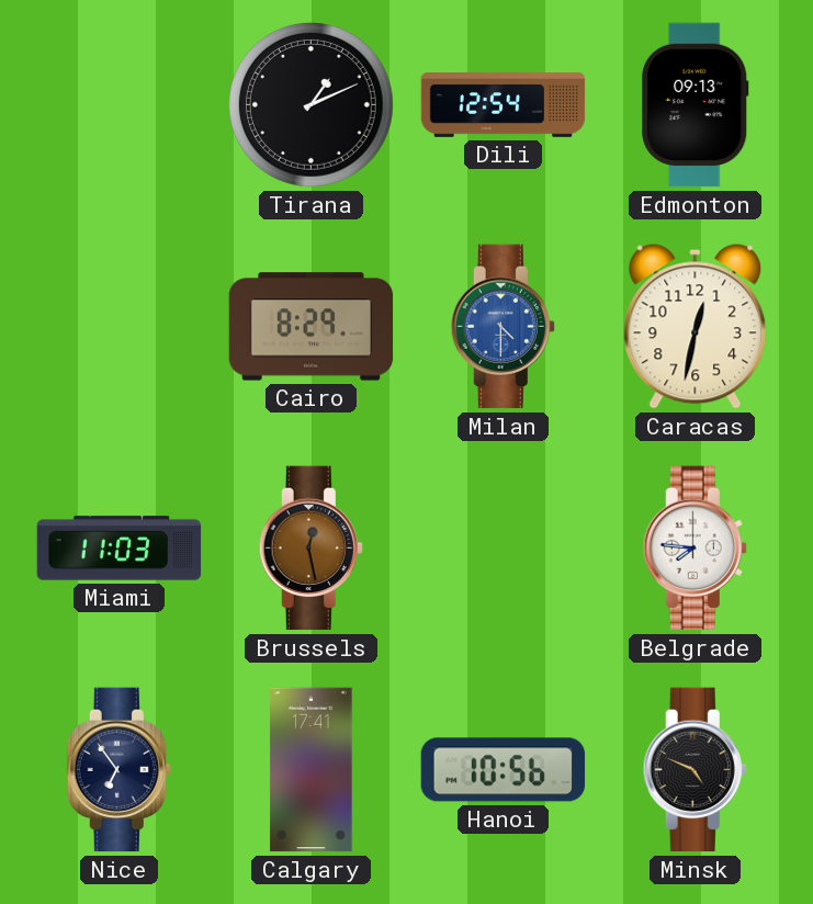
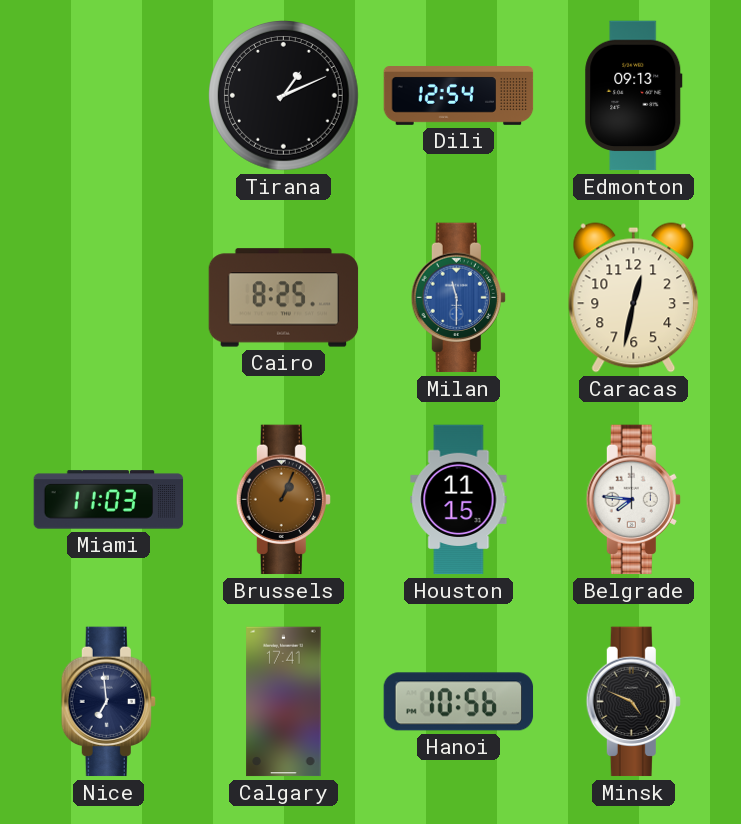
Cairo: 8:29 -> 8:25 (284, 298)
Milan: 4:30 -> 11:30 (458, 298)
Brussels: 12:28 -> 1:04 (283, 500)
Houston: none -> 11:15 (459, 500)
Nice: 6:54 -> 6:59 (108, 702)
